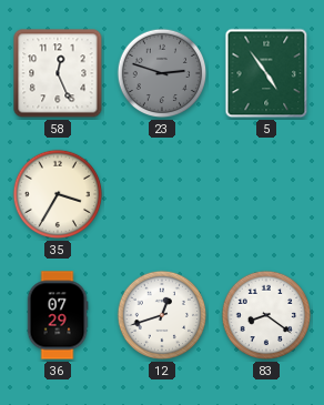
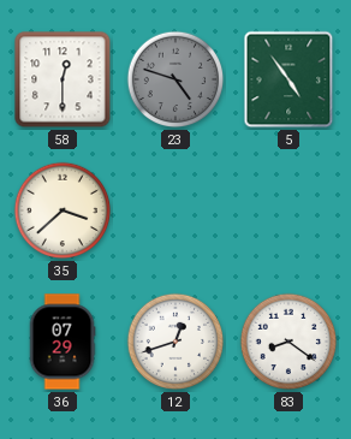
58: 12:26 -> 12:30 (63, 79)
23: 2:48 -> 4:48 (175, 79)
35: 3:35 -> 3:38 (63, 210)
